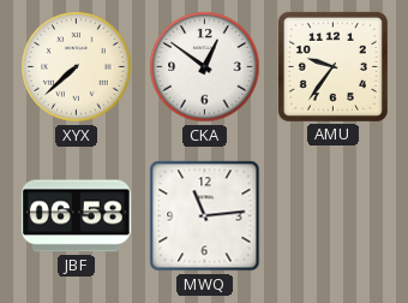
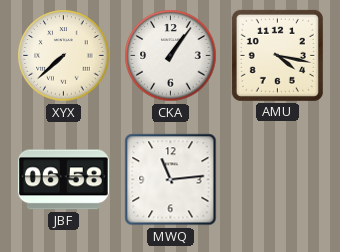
CKA: 12:51 -> 1:06 (171, 56)
AMU: 9:36 -> 4:17 (277, 55)
